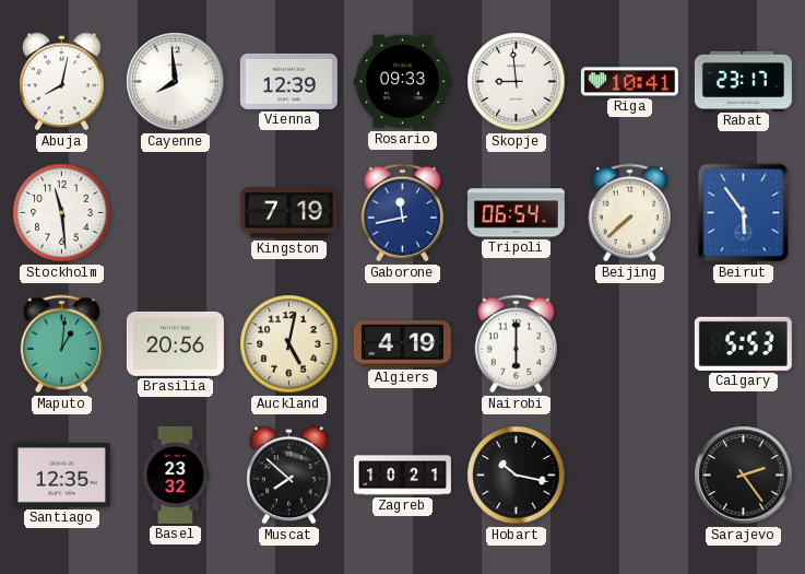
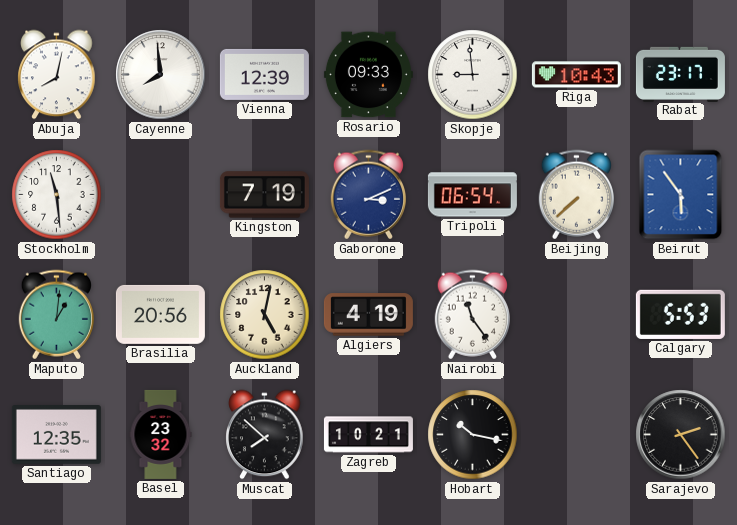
Riga: 10:41 -> 10:43 (576, 75)
Gaborone: 11:43 -> 3:11 (368, 195)
Nairobi: 6:00 -> 11:24 (472, 315)
